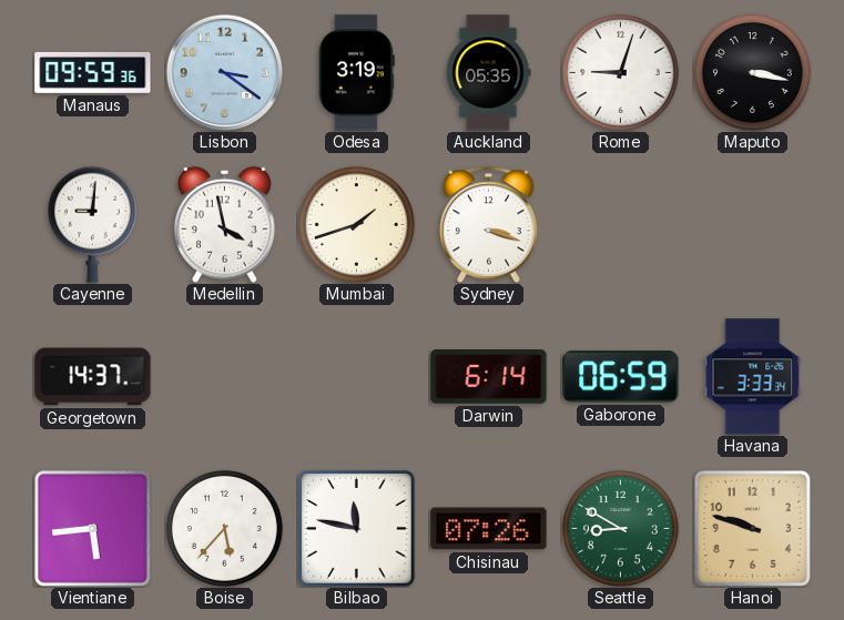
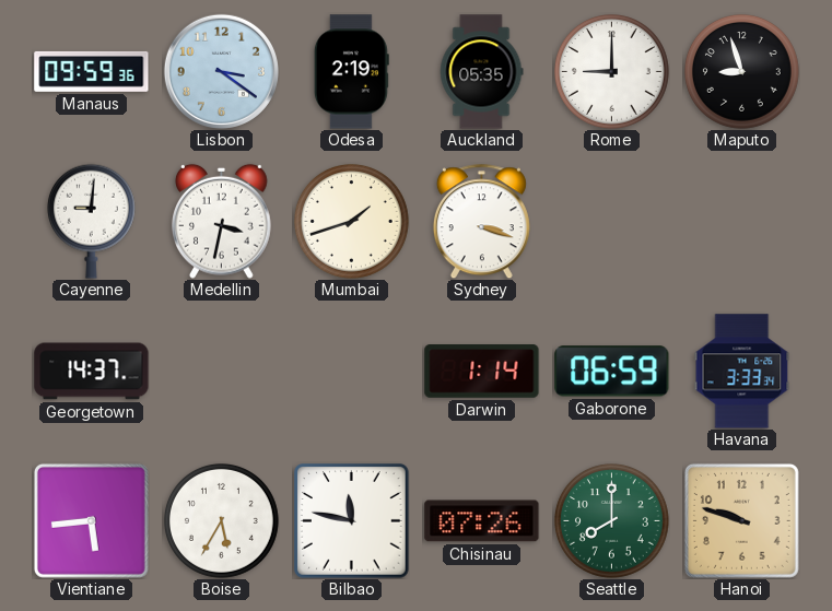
Odesa: 3:19 -> 2:19 (351, 72)
Rome: 9:03 -> 9:00 (611, 71)
Maputo: 3:17 -> 8:57 (741, 71)
Medellin: 3:58 -> 3:32 (222, 221)
Darwin: 6:14 -> 1:14 (482, 372)
Boise: 5:37 -> 5:35 (221, 520)
Seattle: 8:50 -> 8:00 (611, 520)
